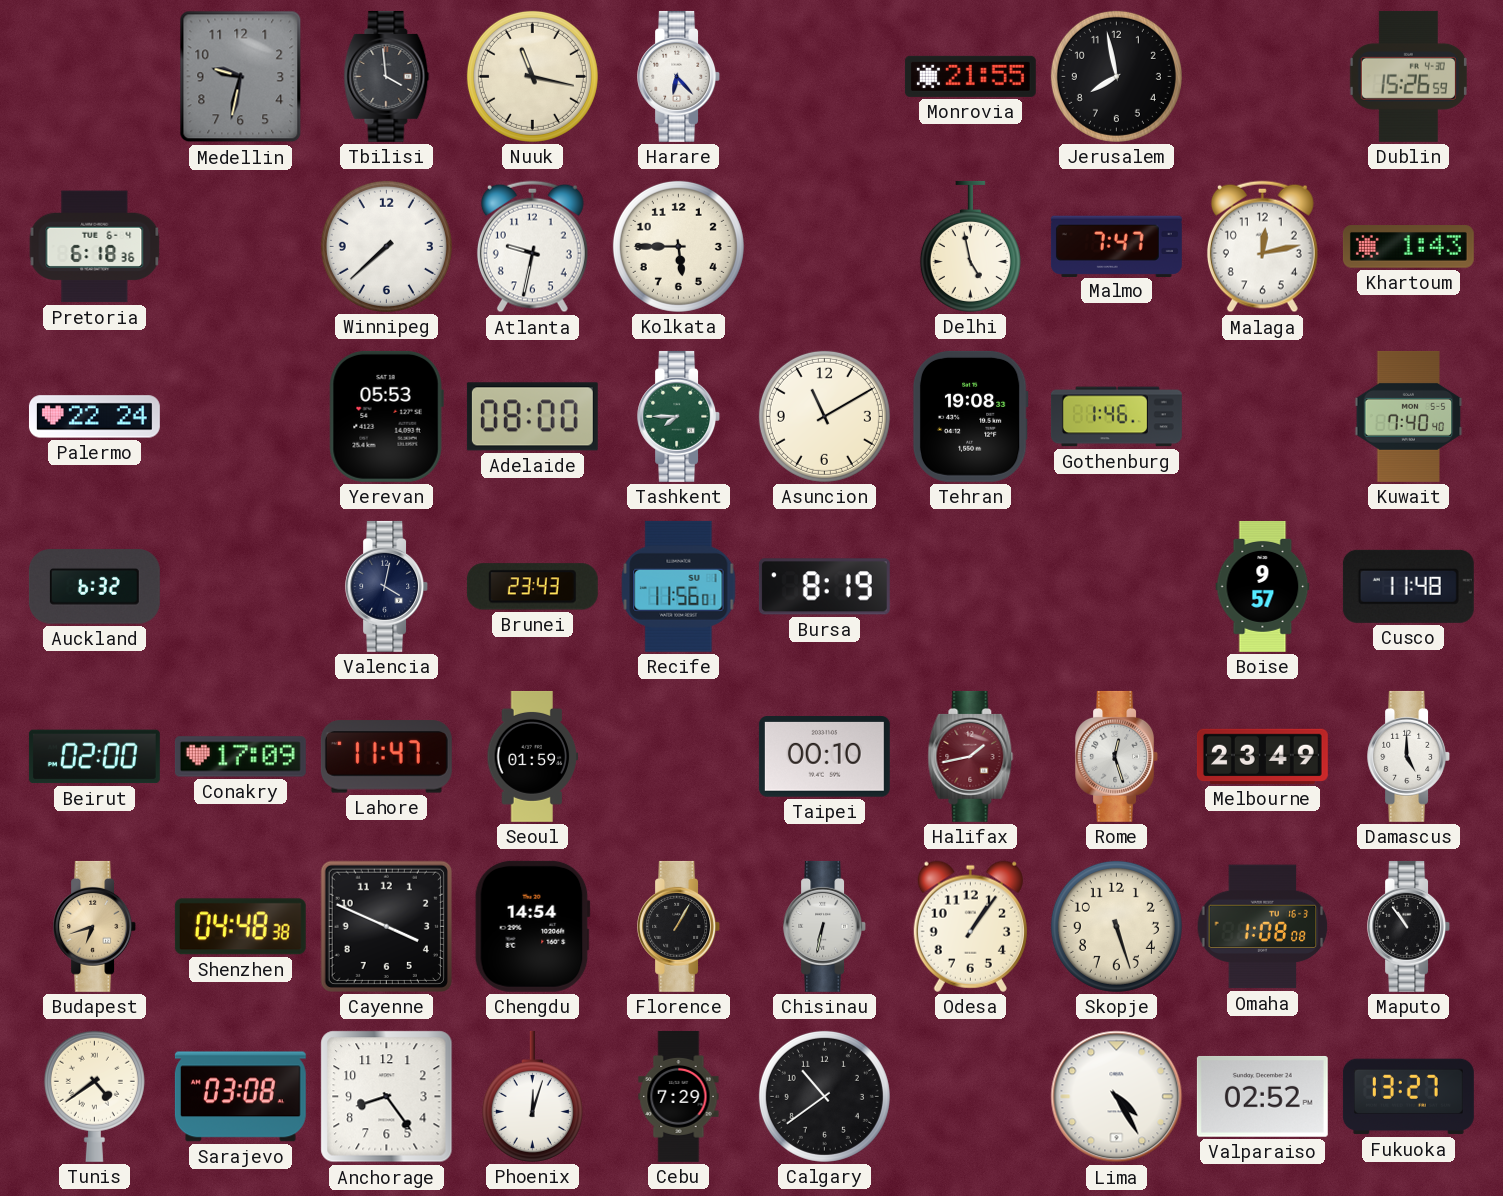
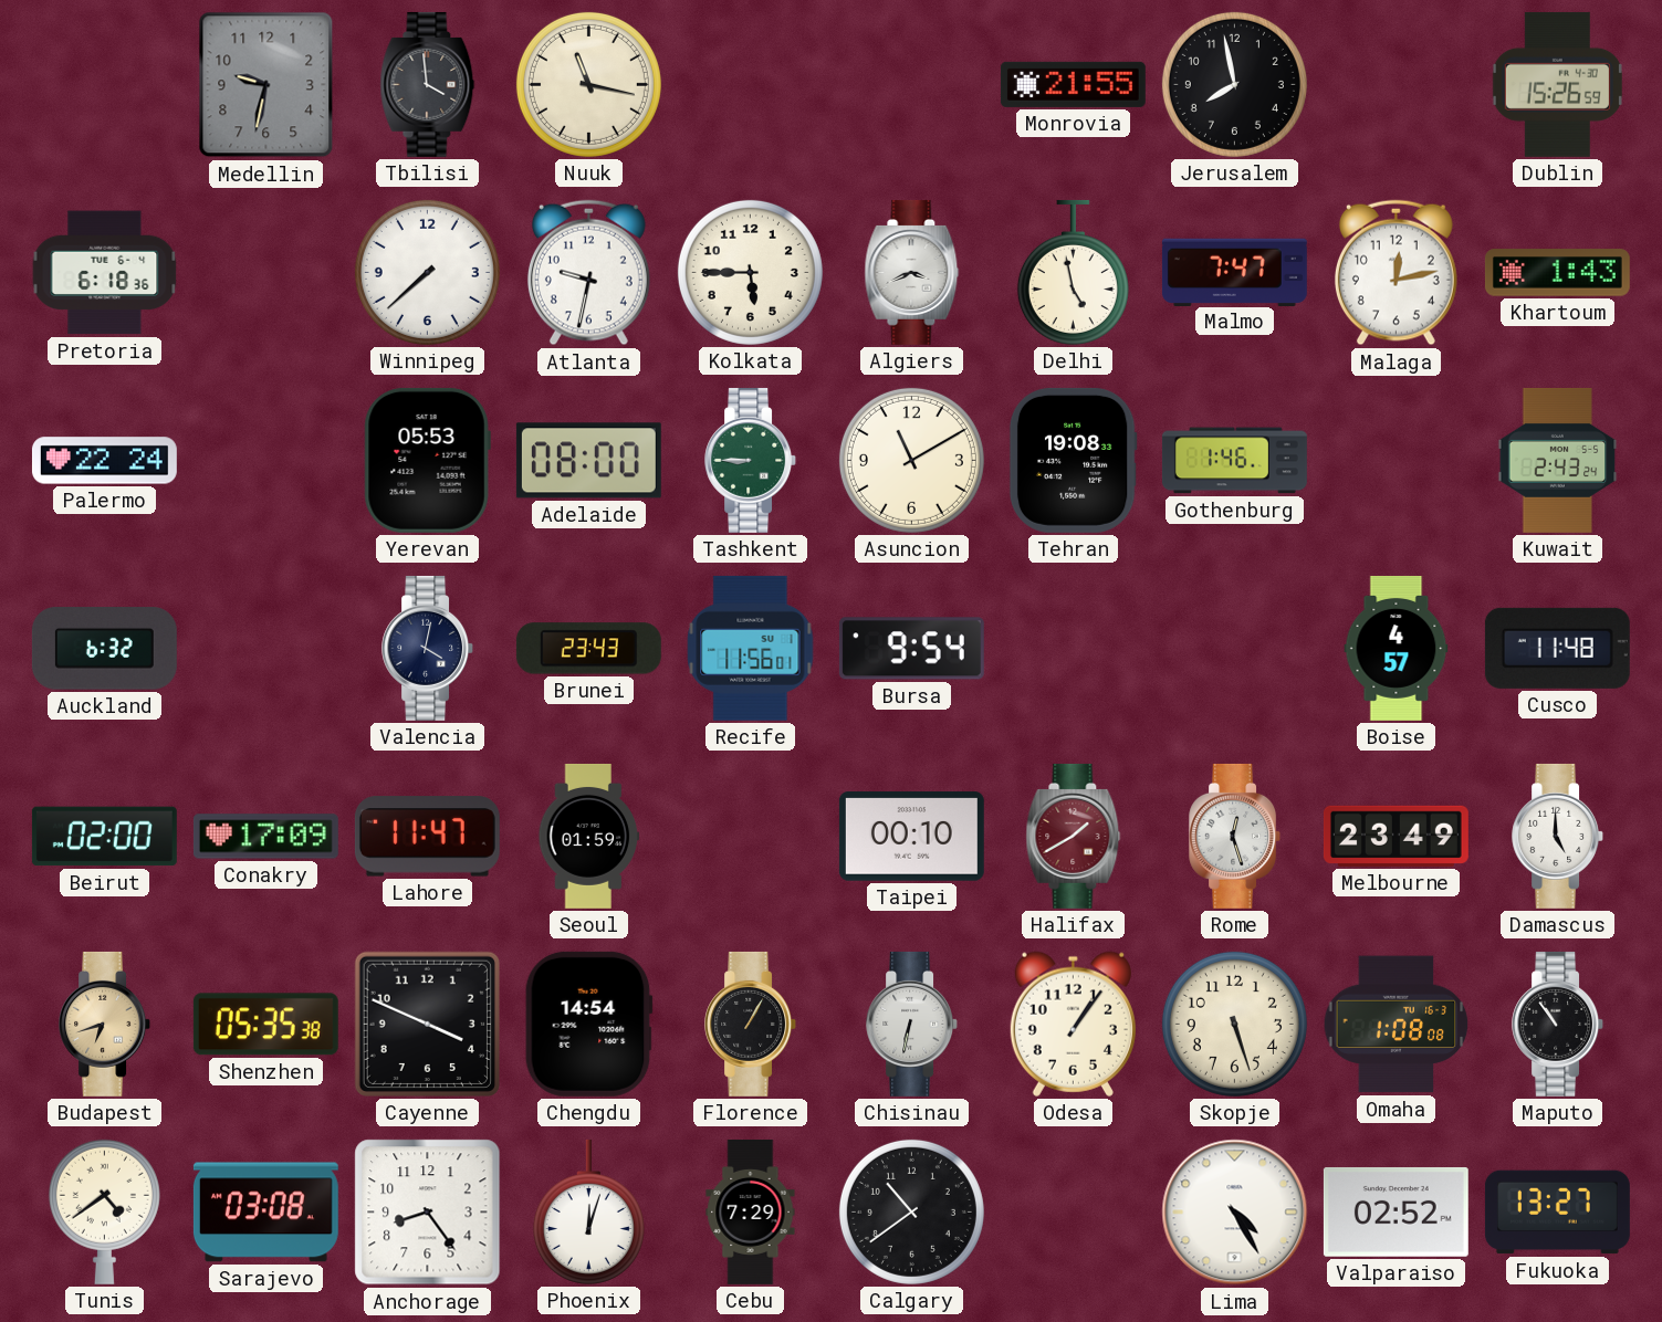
Harare: 6:23 -> none (679, 76)
Algiers: none -> 3:41 (912, 272)
Tashkent: 7:45 -> 8:45 (751, 460)
Kuwait: 7:40 -> 2:43 (1558, 460)
Bursa: 8:19 -> 9:54 (911, 649)
Boise: 9:57 -> 4:57 (1397, 648)
Halifax: 1:43 -> 1:40 (1074, 836)
Shenzhen: 04:48 -> 05:35 (265, 1025)
